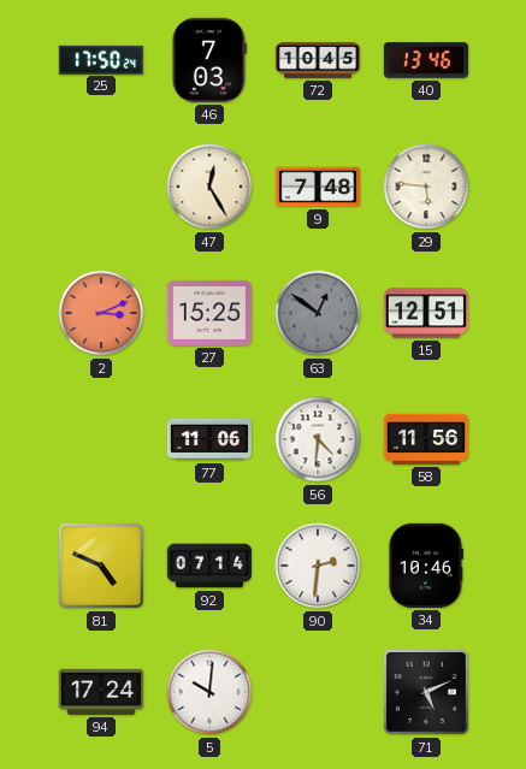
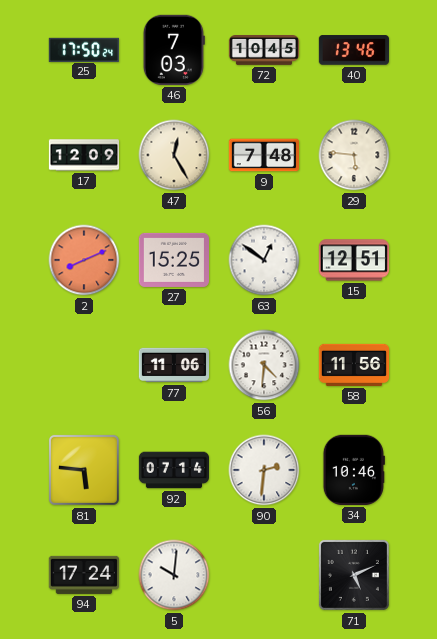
17: none -> 12:09 (84, 155)
2: 3:11 -> 8:11 (84, 260)
63 dial: grey -> white (264, 260)
81: 4:49 -> 5:46 (84, 470)
